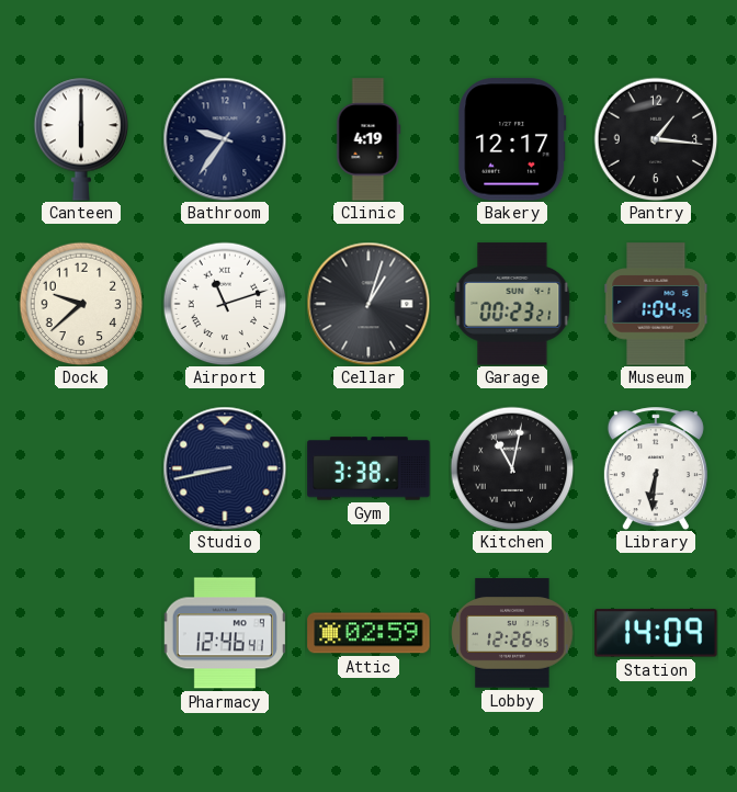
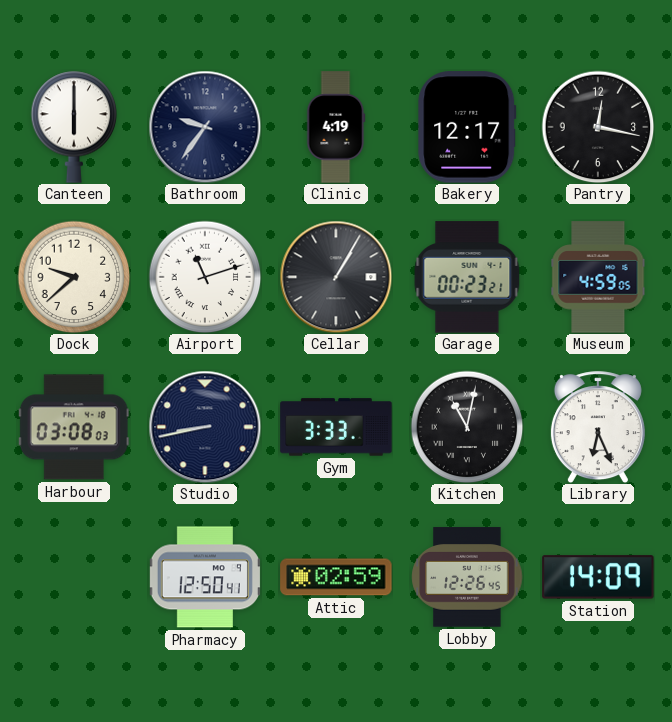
Pantry: 1:16 -> 12:17 (598, 127)
Cellar: 1:03 -> 1:05 (336, 277)
Museum: 1:04 -> 4:59 (598, 277)
Harbour: none -> 03:08 (74, 427)
Gym: 3:38 -> 3:33 (336, 427)
Library: 6:31 -> 6:26 (598, 427)
Pharmacy: 12:46 -> 12:50 (205, 577)
